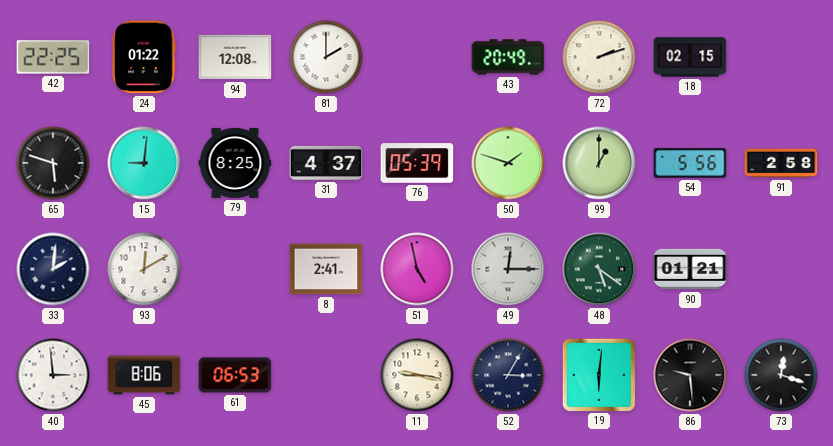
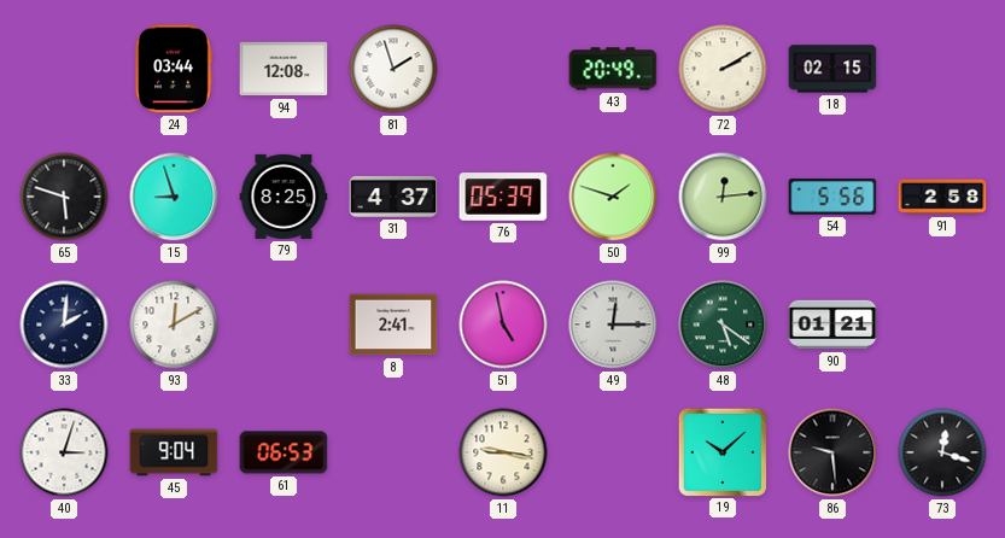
42: 22:25 -> none (53, 57)
24: 01:22 -> 03:44 (174, 69)
81: 2:00 -> 1:57 (393, 69)
72: 2:12 -> 2:10 (723, 69)
15: 9:01 -> 8:57 (174, 197)
99: 1:00 -> 12:14 (723, 197)
40: 2:59 -> 3:03 (64, 452)
45: 8:06 -> 9:04 (174, 452)
52: 3:05 -> none (508, 375)
19: 6:01 -> 10:08 (721, 451)
